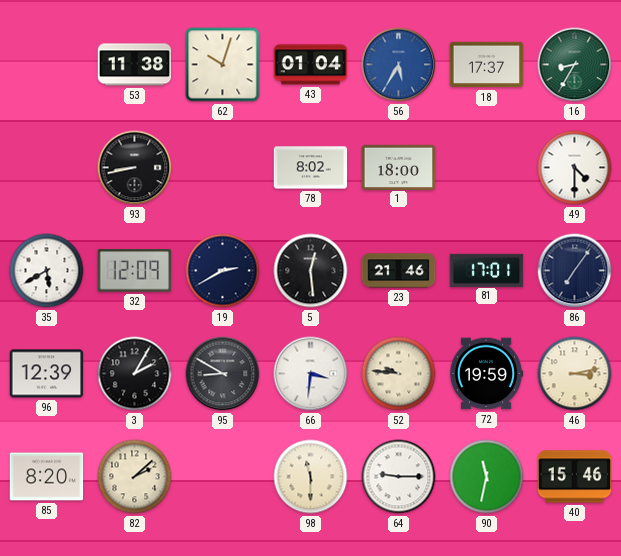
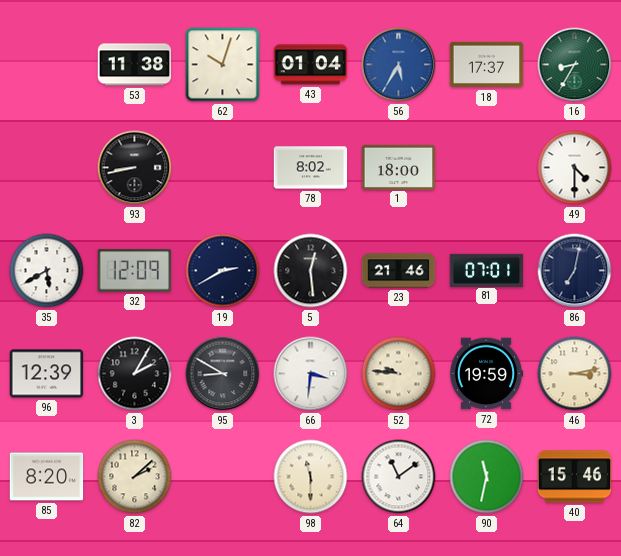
81: 17:01 -> 07:01 (487, 270)
86: 7:06 -> 7:02 (575, 271)
64: 9:15 -> 11:09 (399, 477)
